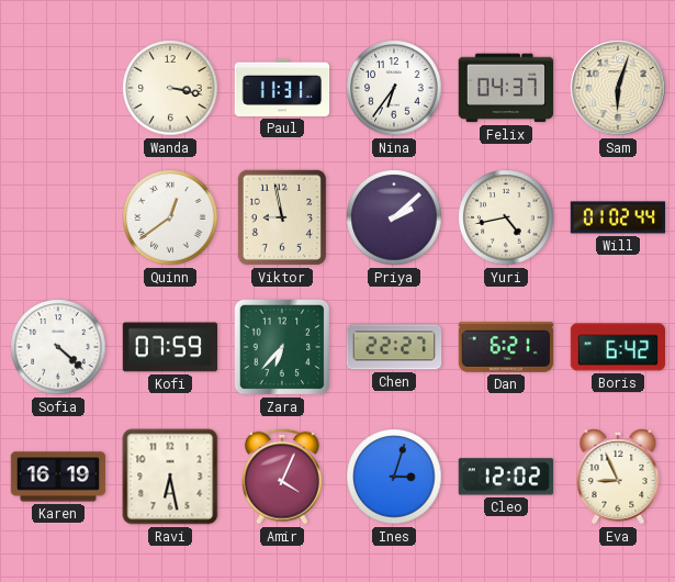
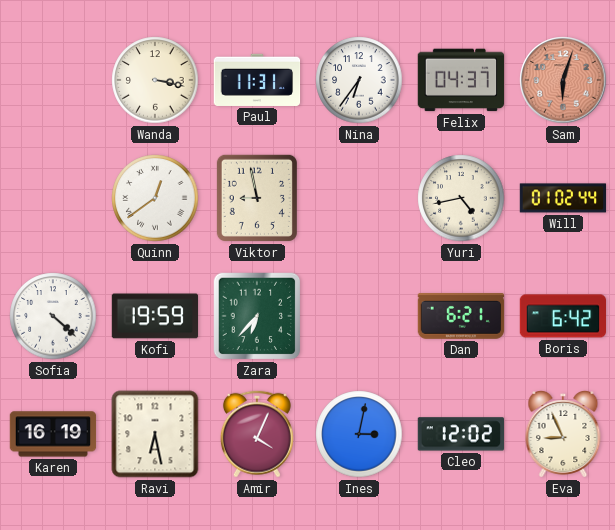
Sam dial: cream -> salmon (563, 80)
Priya: 2:08 -> none (394, 217)
Kofi: 07:59 -> 19:59 (155, 316)
Chen: 22:27 -> none (394, 347)
Ines: 3:03 -> 3:02 (359, 434)
